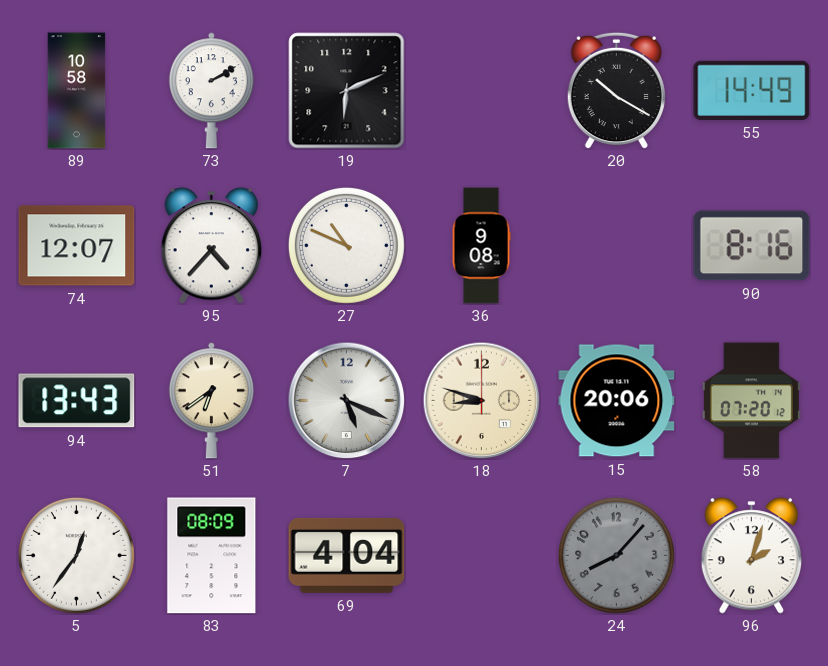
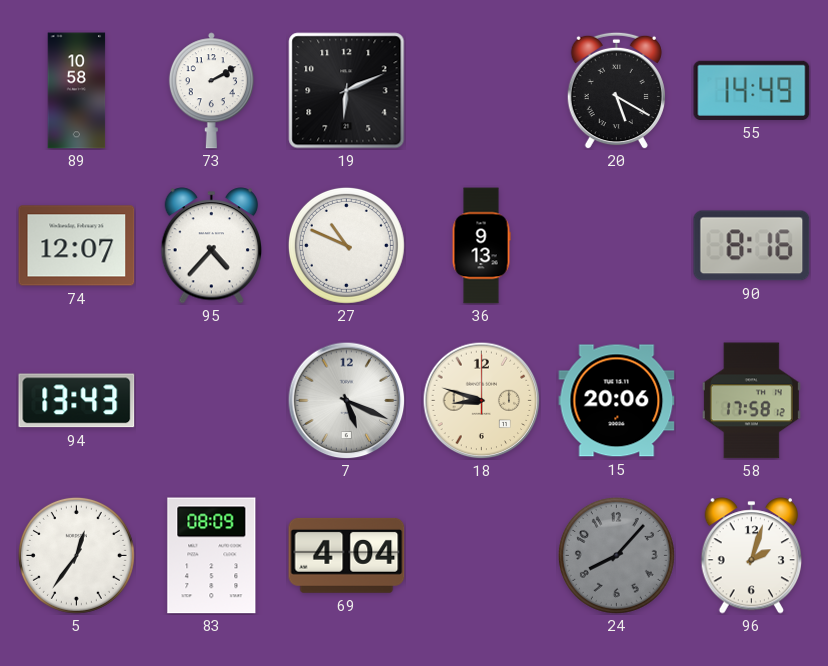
20: 10:20 -> 5:20 (616, 90)
36: 9:08 -> 9:13 (481, 246)
51: 6:39 -> none (211, 401)
58: 07:20 -> 17:58 (751, 401)
